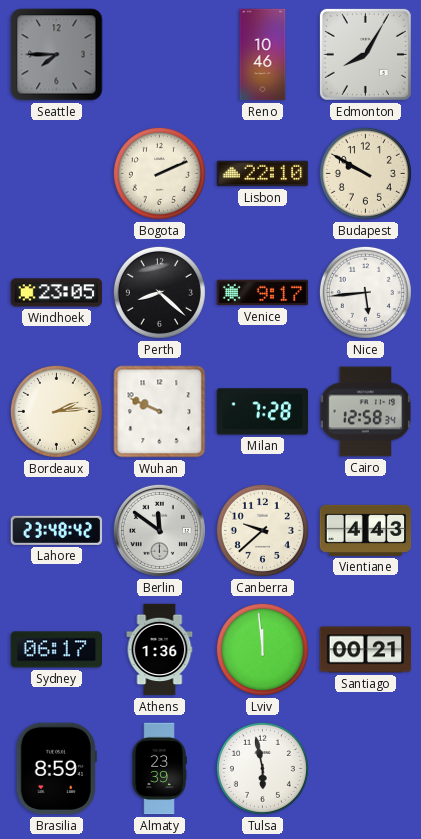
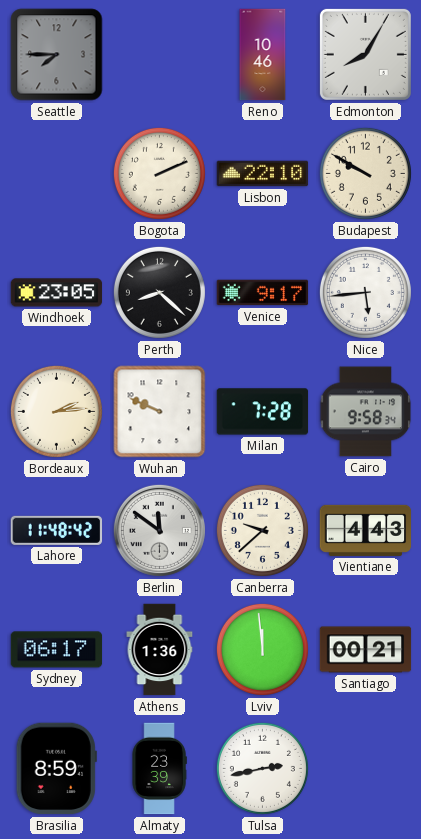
Cairo: 12:58 -> 9:58 (366, 412)
Lahore: 23:48 -> 11:48 (57, 530)
Tulsa: 5:58 -> 2:43 (262, 768)
